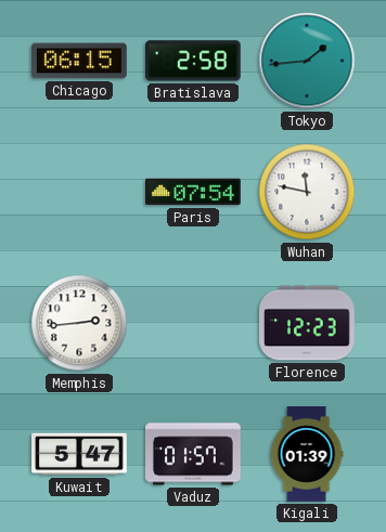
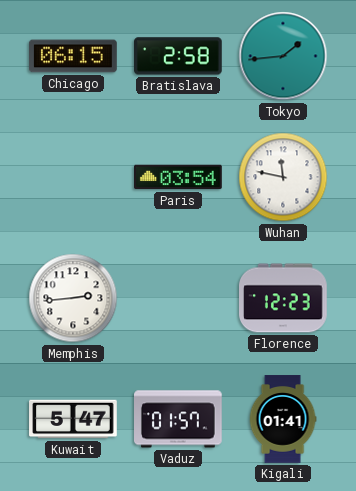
Paris: 07:54 -> 03:54 (179, 177)
Kigali: 01:39 -> 01:41 (283, 419)
